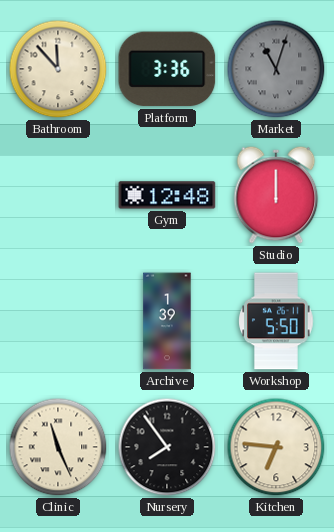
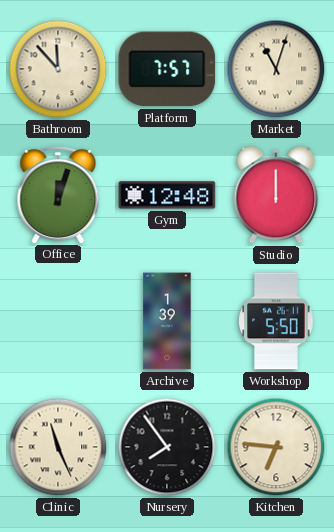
Platform: 3:36 -> 7:57 (167, 69)
Market dial: grey -> cream (276, 69)
Office: none -> 12:03 (58, 194)
